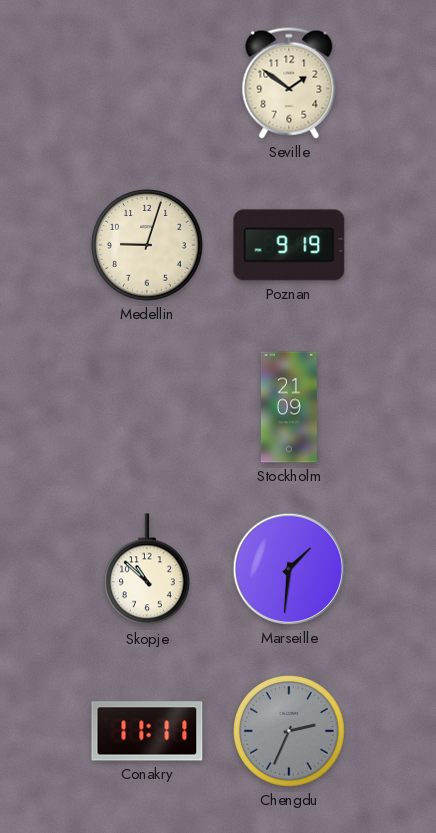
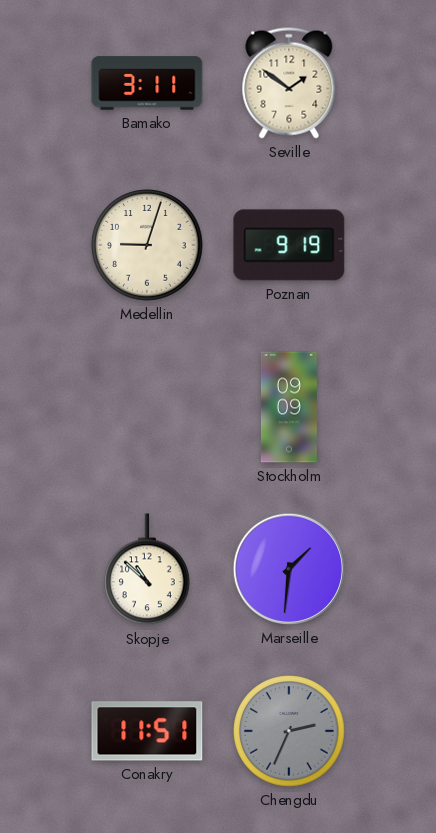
Bamako: none -> 3:11 (147, 83)
Stockholm: 21:09 -> 09:09 (289, 407)
Conakry: 11:11 -> 11:51 (147, 731)
